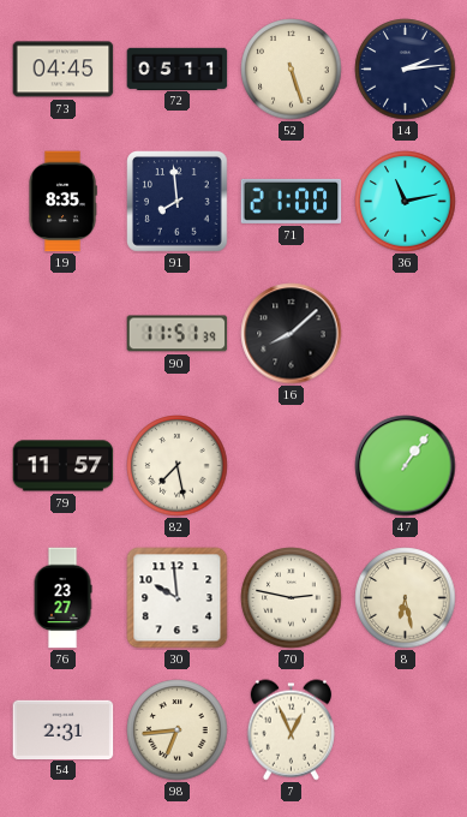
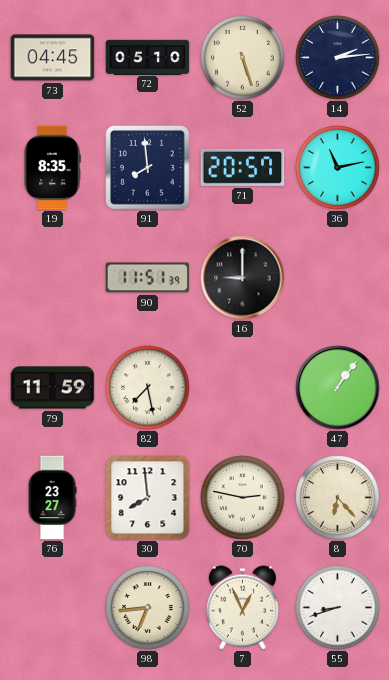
72: 05:11 -> 05:10 (148, 57)
71: 21:00 -> 20:57 (243, 167)
16: 8:08 -> 9:00 (243, 278)
79: 11:57 -> 11:59 (53, 388)
30: 9:59 -> 7:59 (148, 498)
8: 6:28 -> 6:23 (338, 498)
54: 2:31 -> none (64, 729)
55: none -> 8:42 (338, 608)
